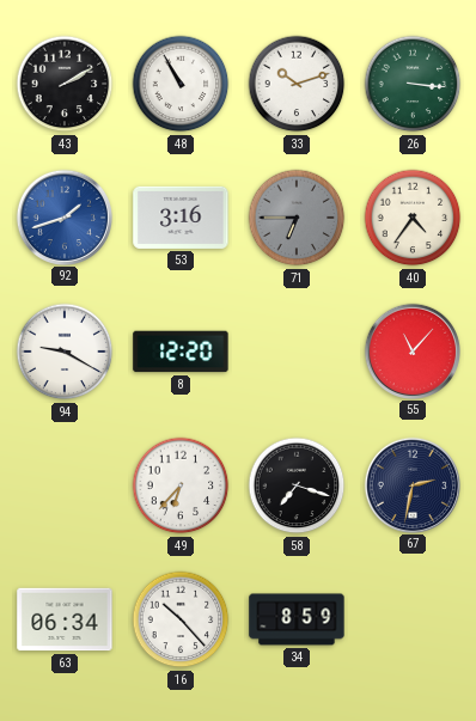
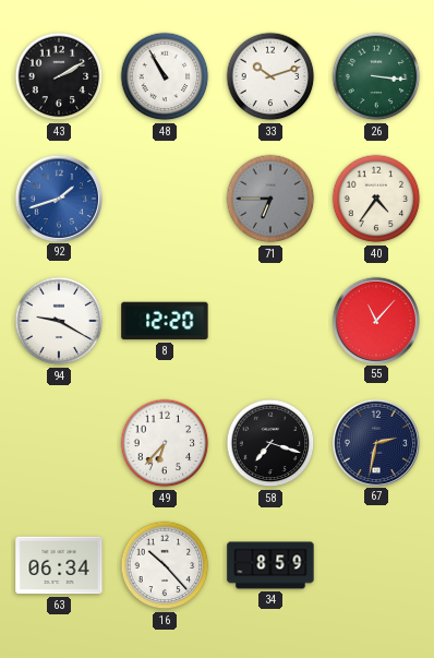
53: 3:16 -> none (181, 218)
